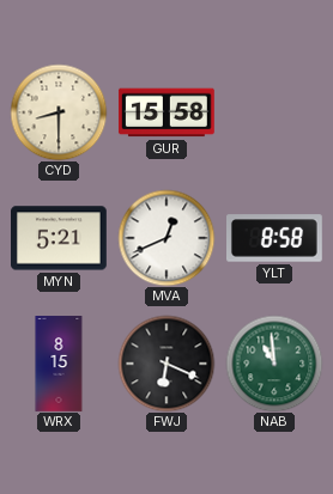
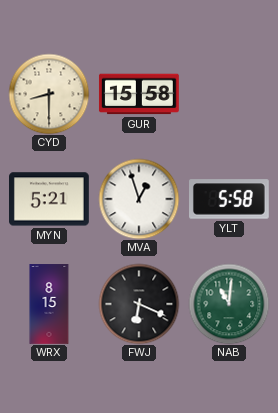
MVA: 12:41 -> 12:57 (139, 199)
YLT: 8:58 -> 5:58 (230, 199)
NAB: 10:59 -> 11:01 (229, 304)
